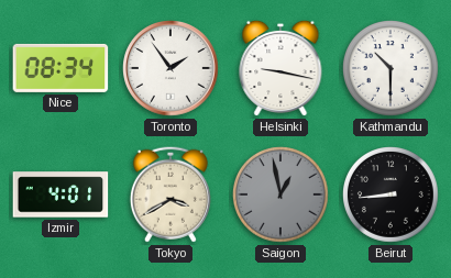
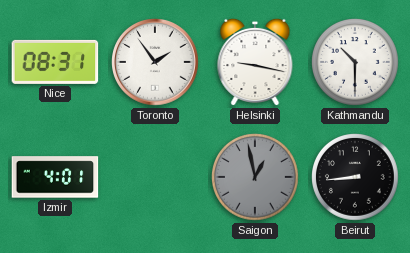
Nice: 08:34 -> 08:31 (55, 62)
Tokyo: 3:40 -> none (170, 194)
